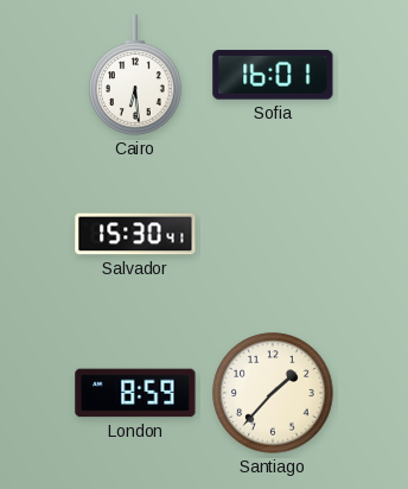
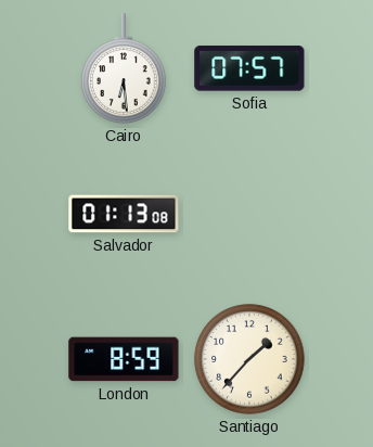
Sofia: 16:01 -> 07:57 (249, 68)
Salvador: 15:30 -> 01:13 (124, 214)
